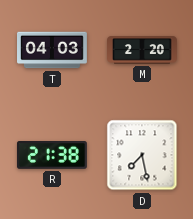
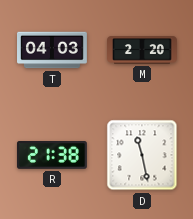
D: 7:28 -> 11:28 (142, 155)
